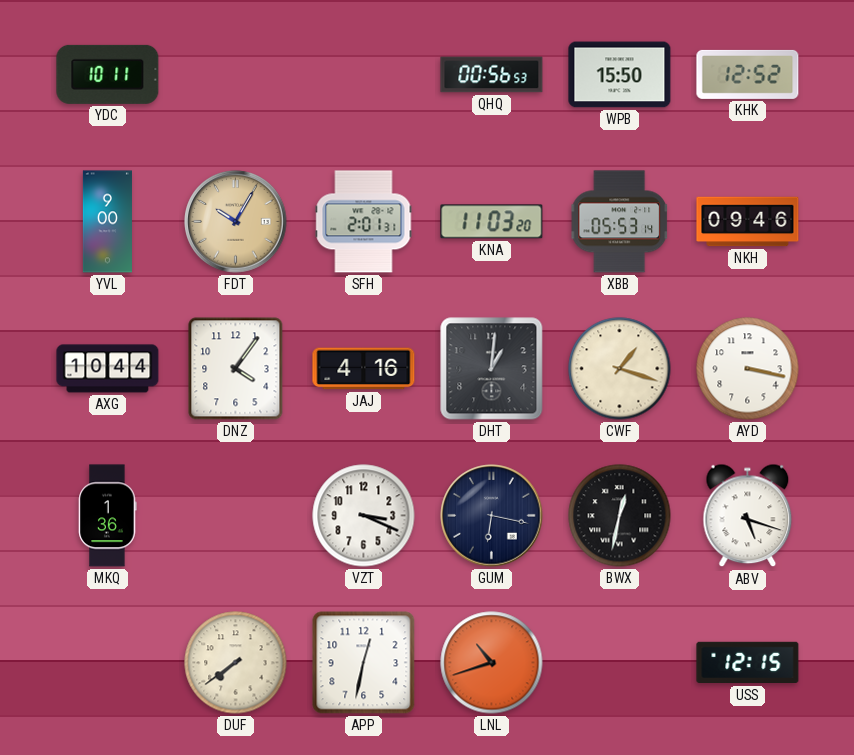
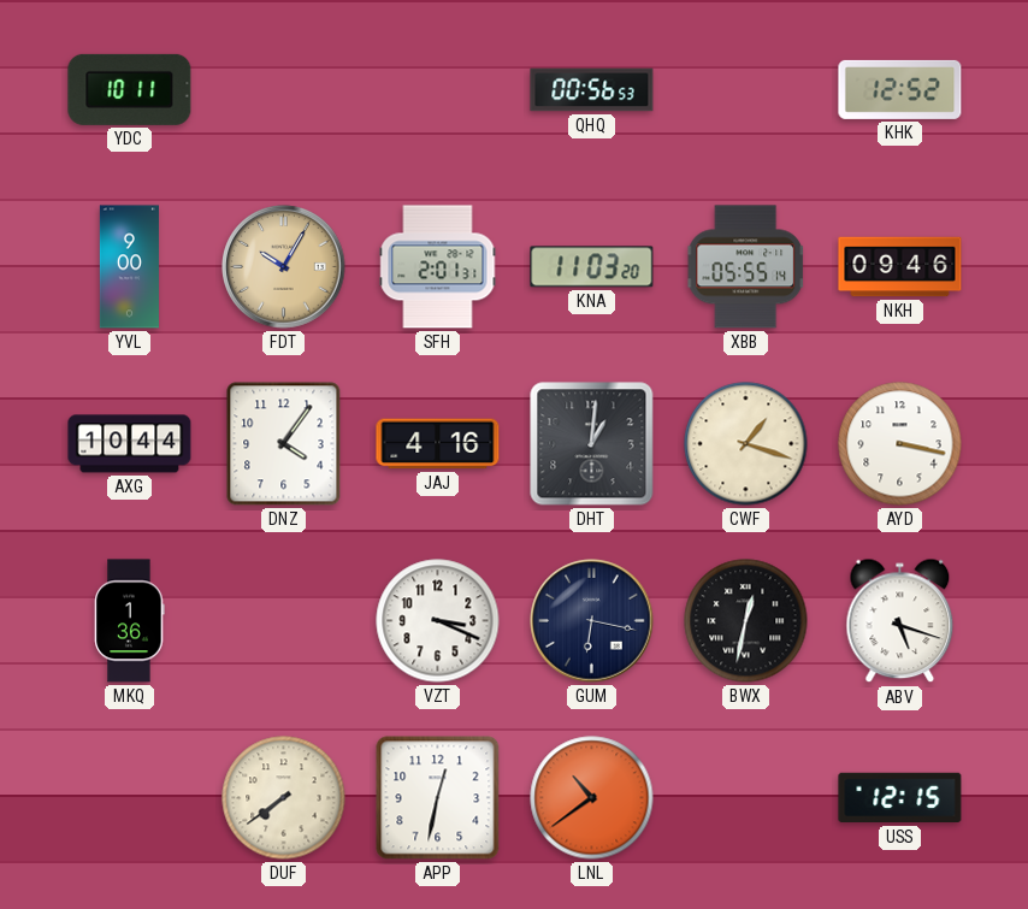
WPB: 15:50 -> none (620, 75)
XBB: 05:53 -> 05:55 (746, 267)
LNL: 10:42 -> 10:39 (592, 798)
